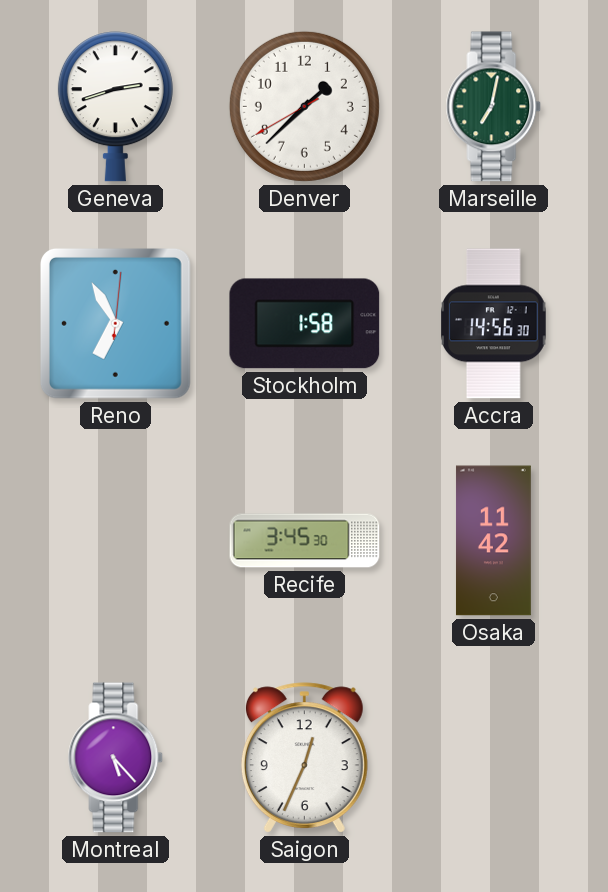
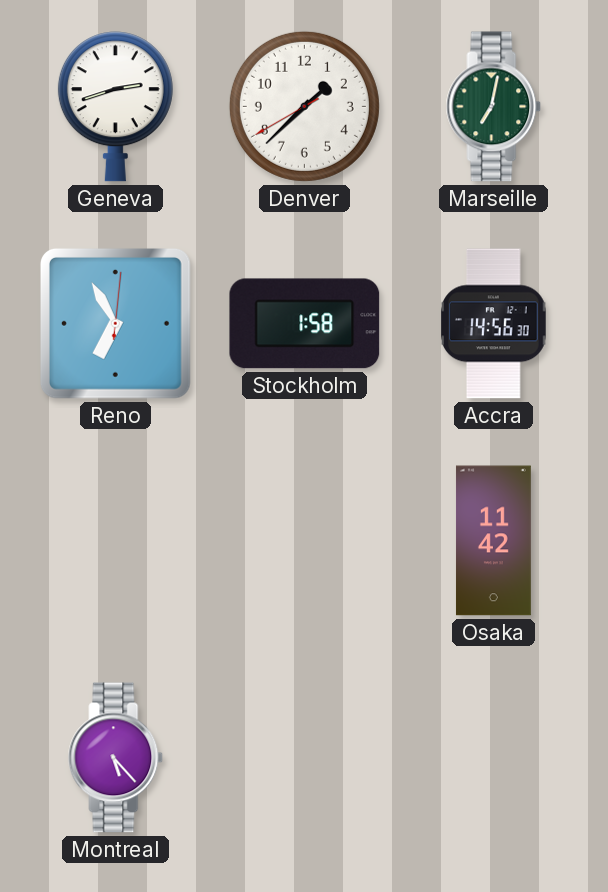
Recife: 3:45 -> none (305, 541)
Saigon: 12:34 -> none (304, 758)
